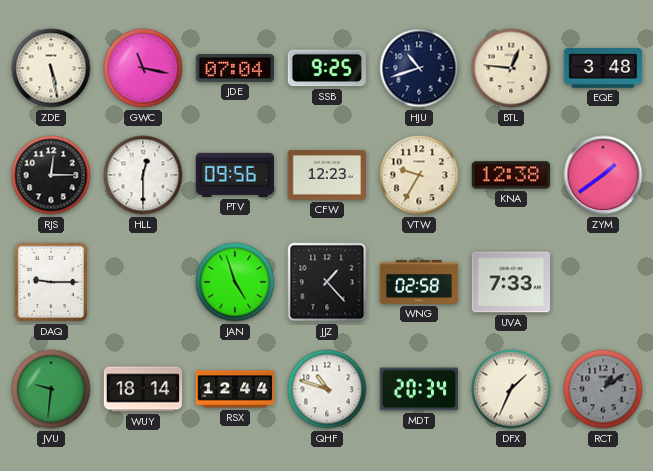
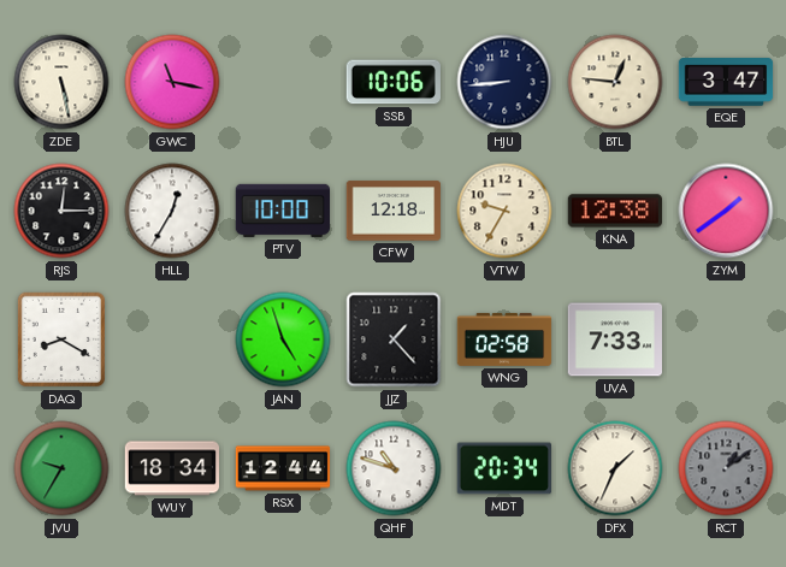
JDE: 07:04 -> none (235, 68)
SSB: 9:25 -> 10:06 (394, 82)
HJU: 10:42 -> 8:44 (504, 82)
EQE: 3:48 -> 3:47 (726, 82)
HLL: 12:30 -> 12:35 (172, 211)
PTV: 09:56 -> 10:00 (282, 211)
CFW: 12:23 -> 12:18 (394, 211)
DAQ: 9:15 -> 8:20 (60, 339)
JVU: 9:31 -> 9:35 (61, 468)
WUY: 18:14 -> 18:34 (172, 468)
